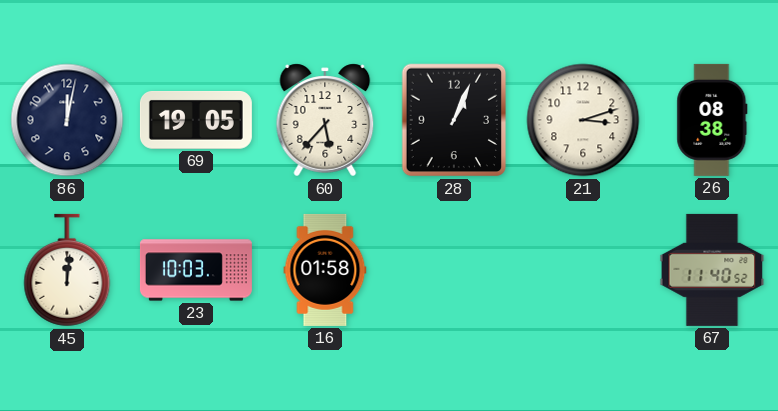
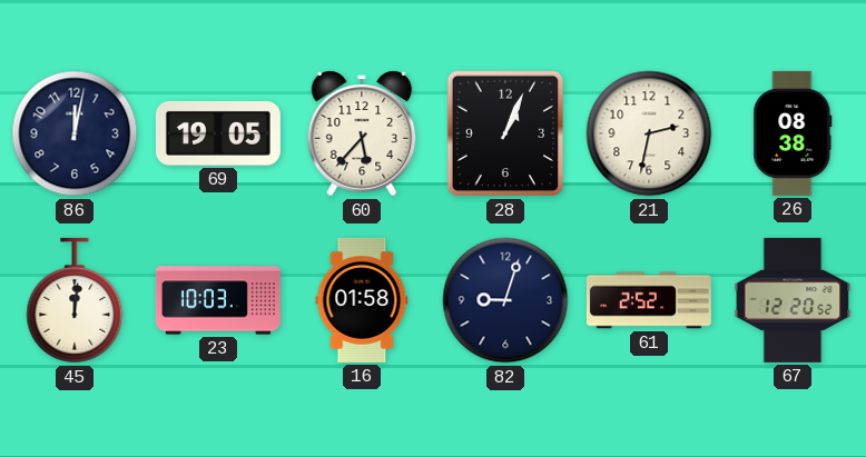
21: 3:12 -> 2:32 (649, 133)
82: none -> 9:03 (505, 300)
61: none -> 2:52 (649, 300)
67: 11:40 -> 12:20 (793, 300)
